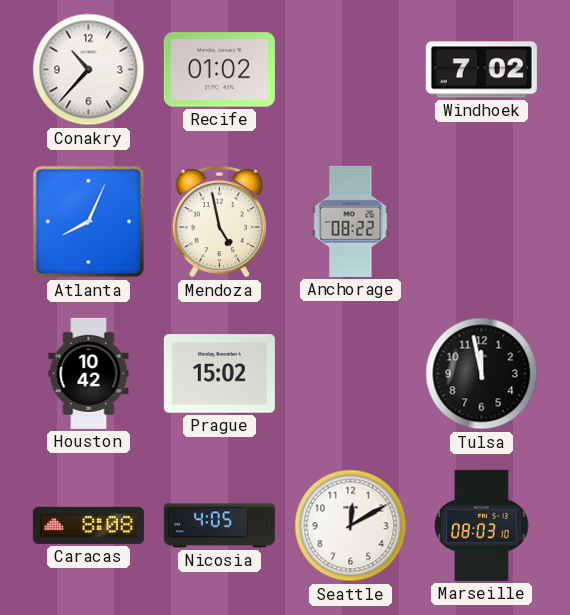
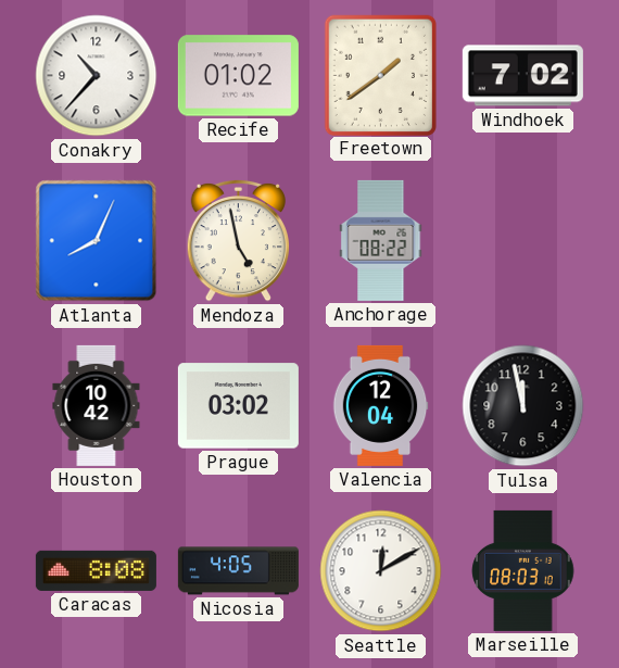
Freetown: none -> 1:39 (380, 75)
Prague: 15:02 -> 03:02 (238, 406)
Valencia: none -> 12:04 (380, 405)
